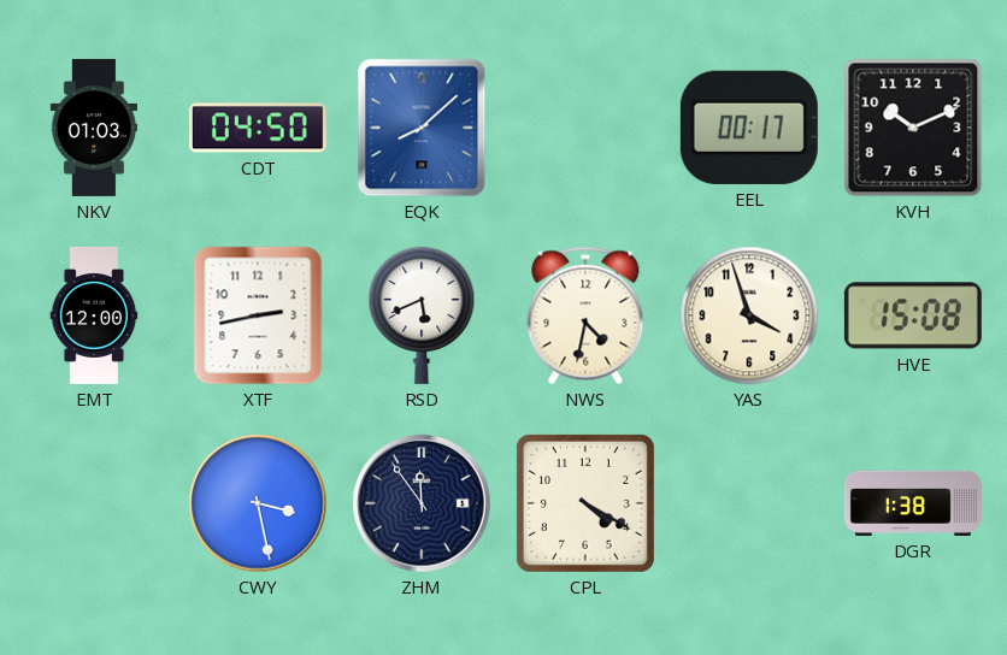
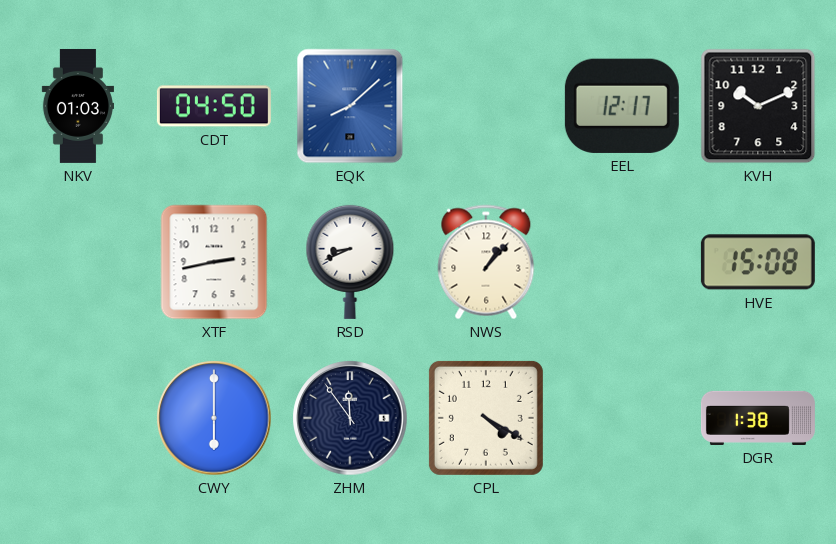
EEL: 00:17 -> 12:17 (622, 106)
EMT: 12:00 -> none (94, 315)
RSD: 5:41 -> 8:41 (350, 262)
NWS: 4:32 -> 1:07 (486, 262)
YAS: 3:57 -> none (749, 315)
CWY: 3:28 -> 6:00 (214, 418)
